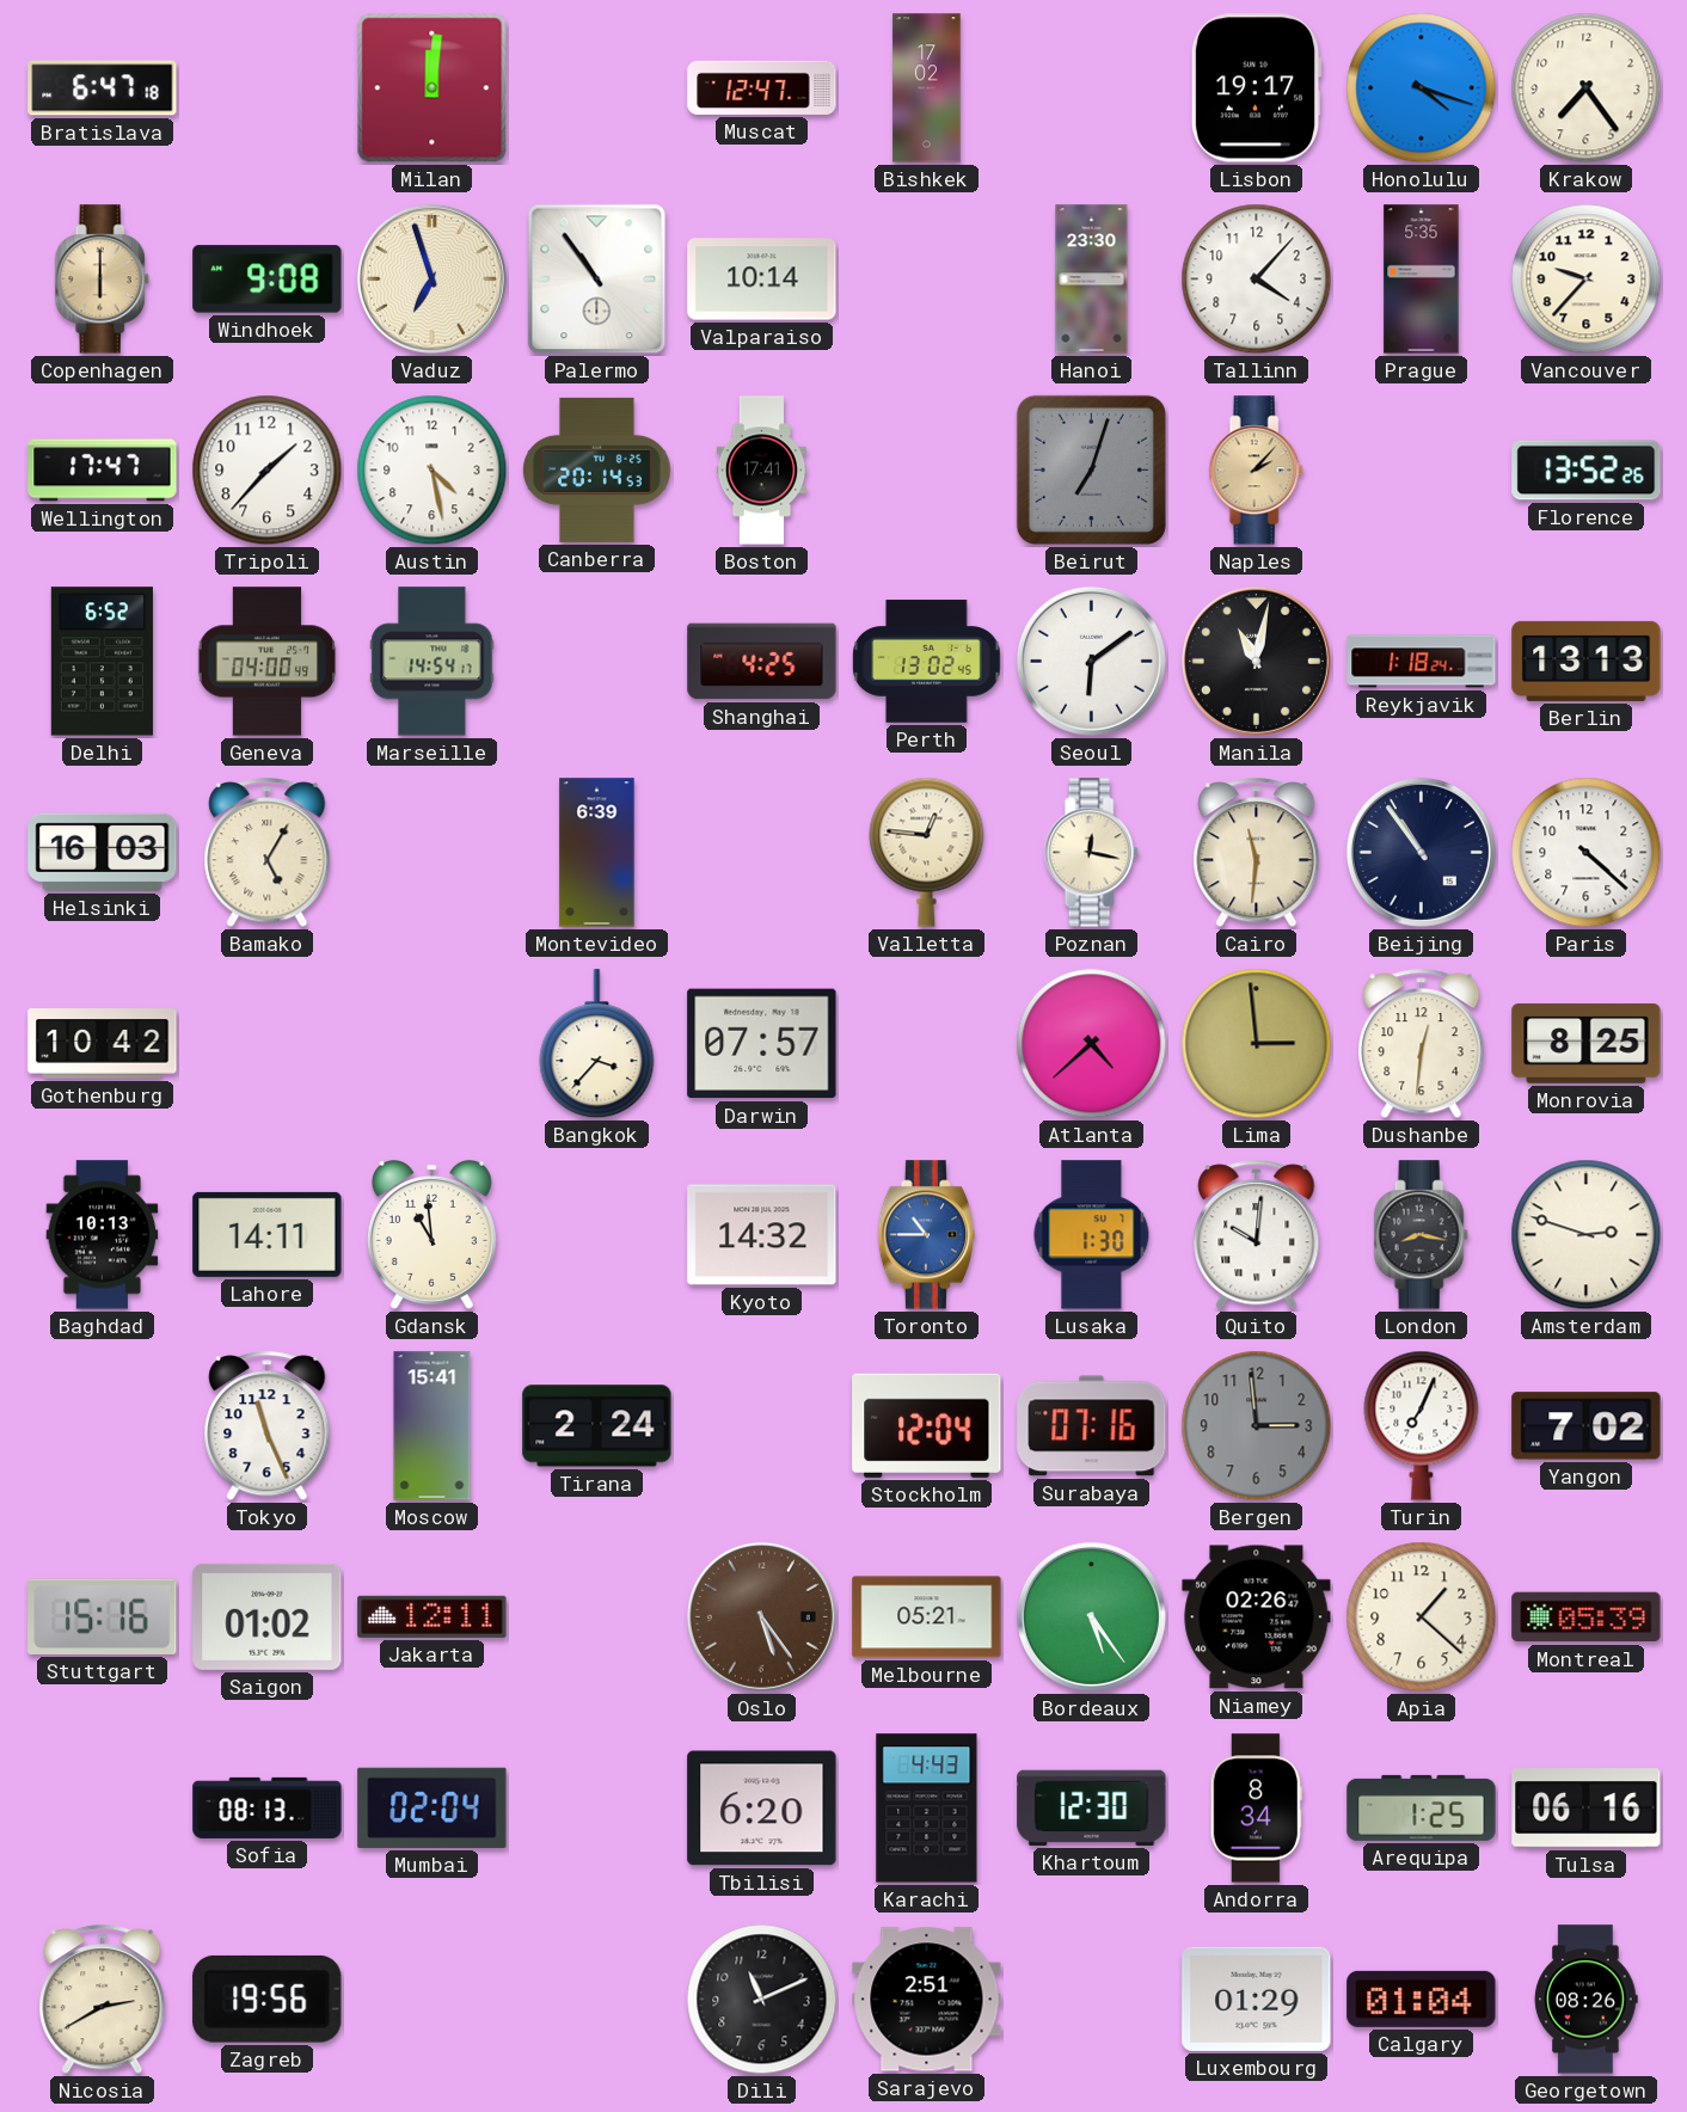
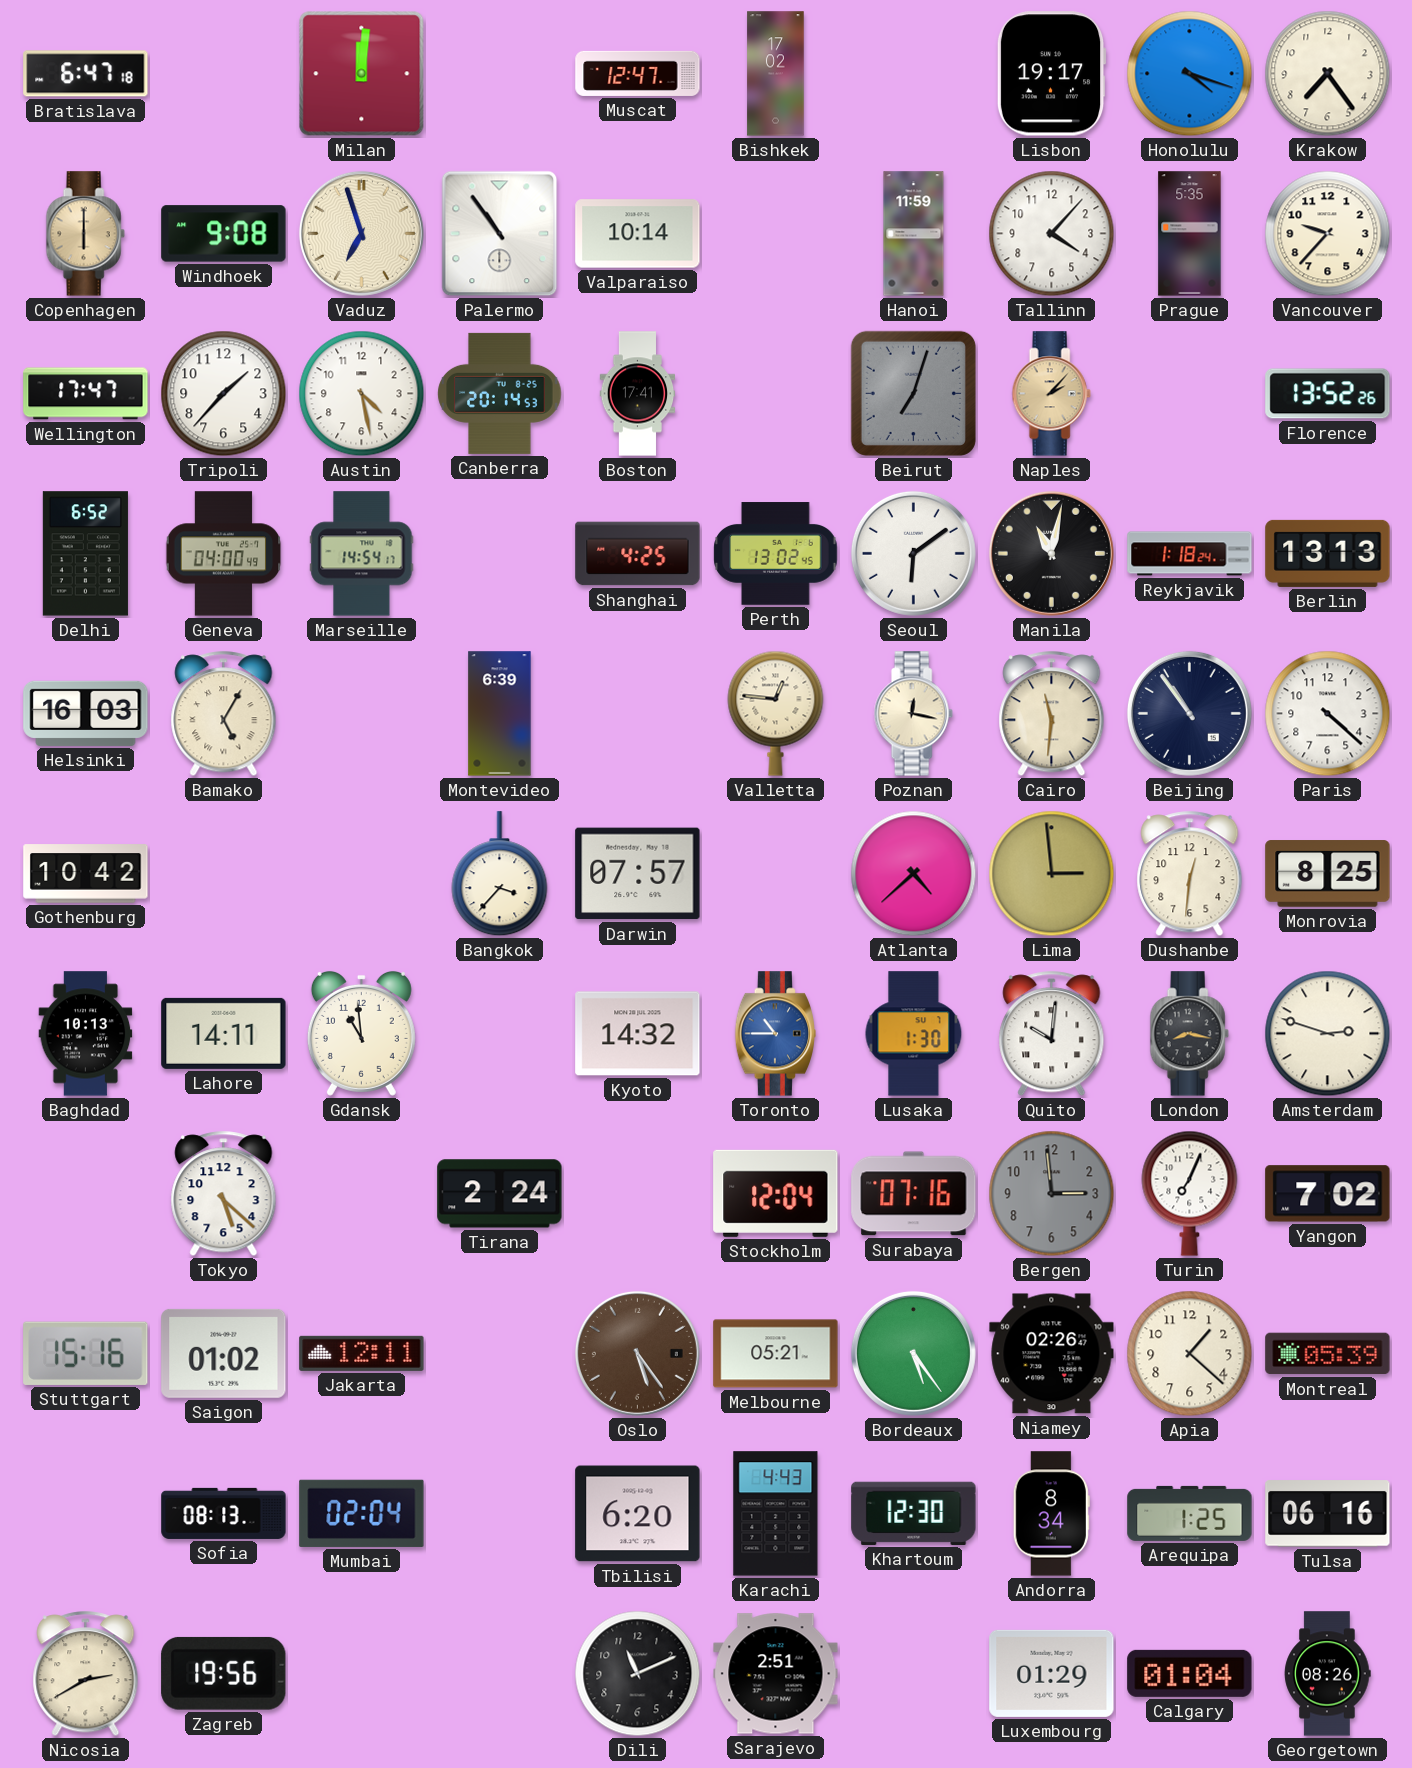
Hanoi: 23:30 -> 11:59 (914, 234)
Tokyo: 11:26 -> 5:22 (224, 1194)
Moscow: 15:41 -> none (433, 1426)
